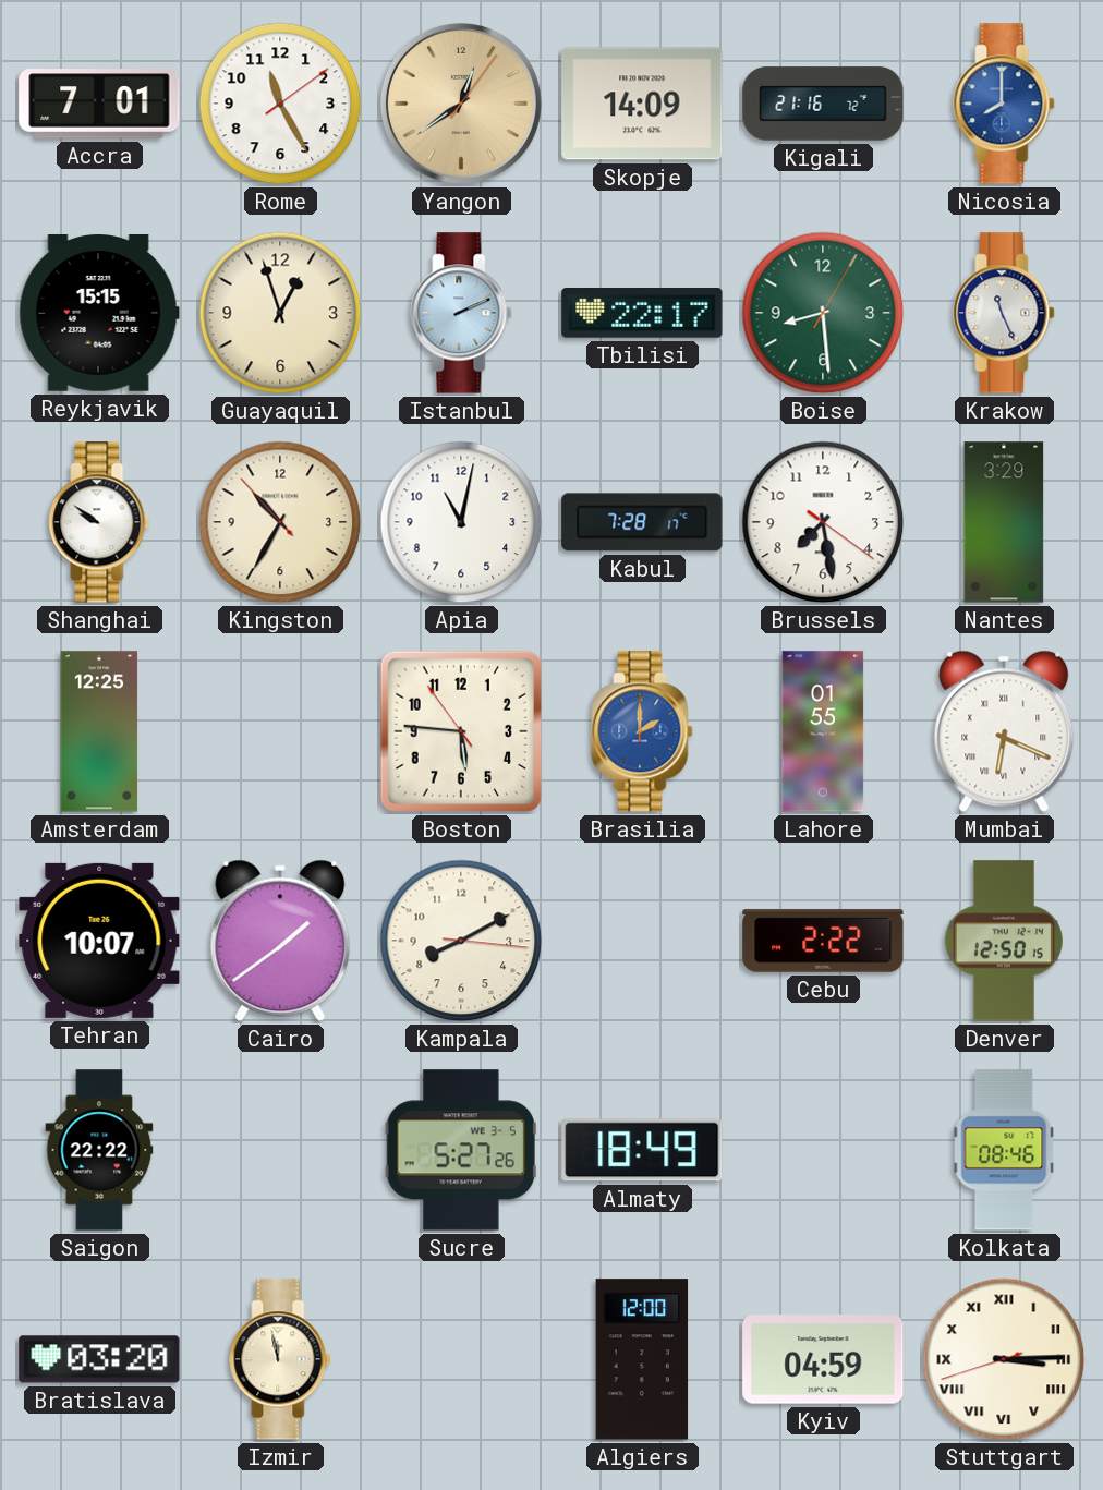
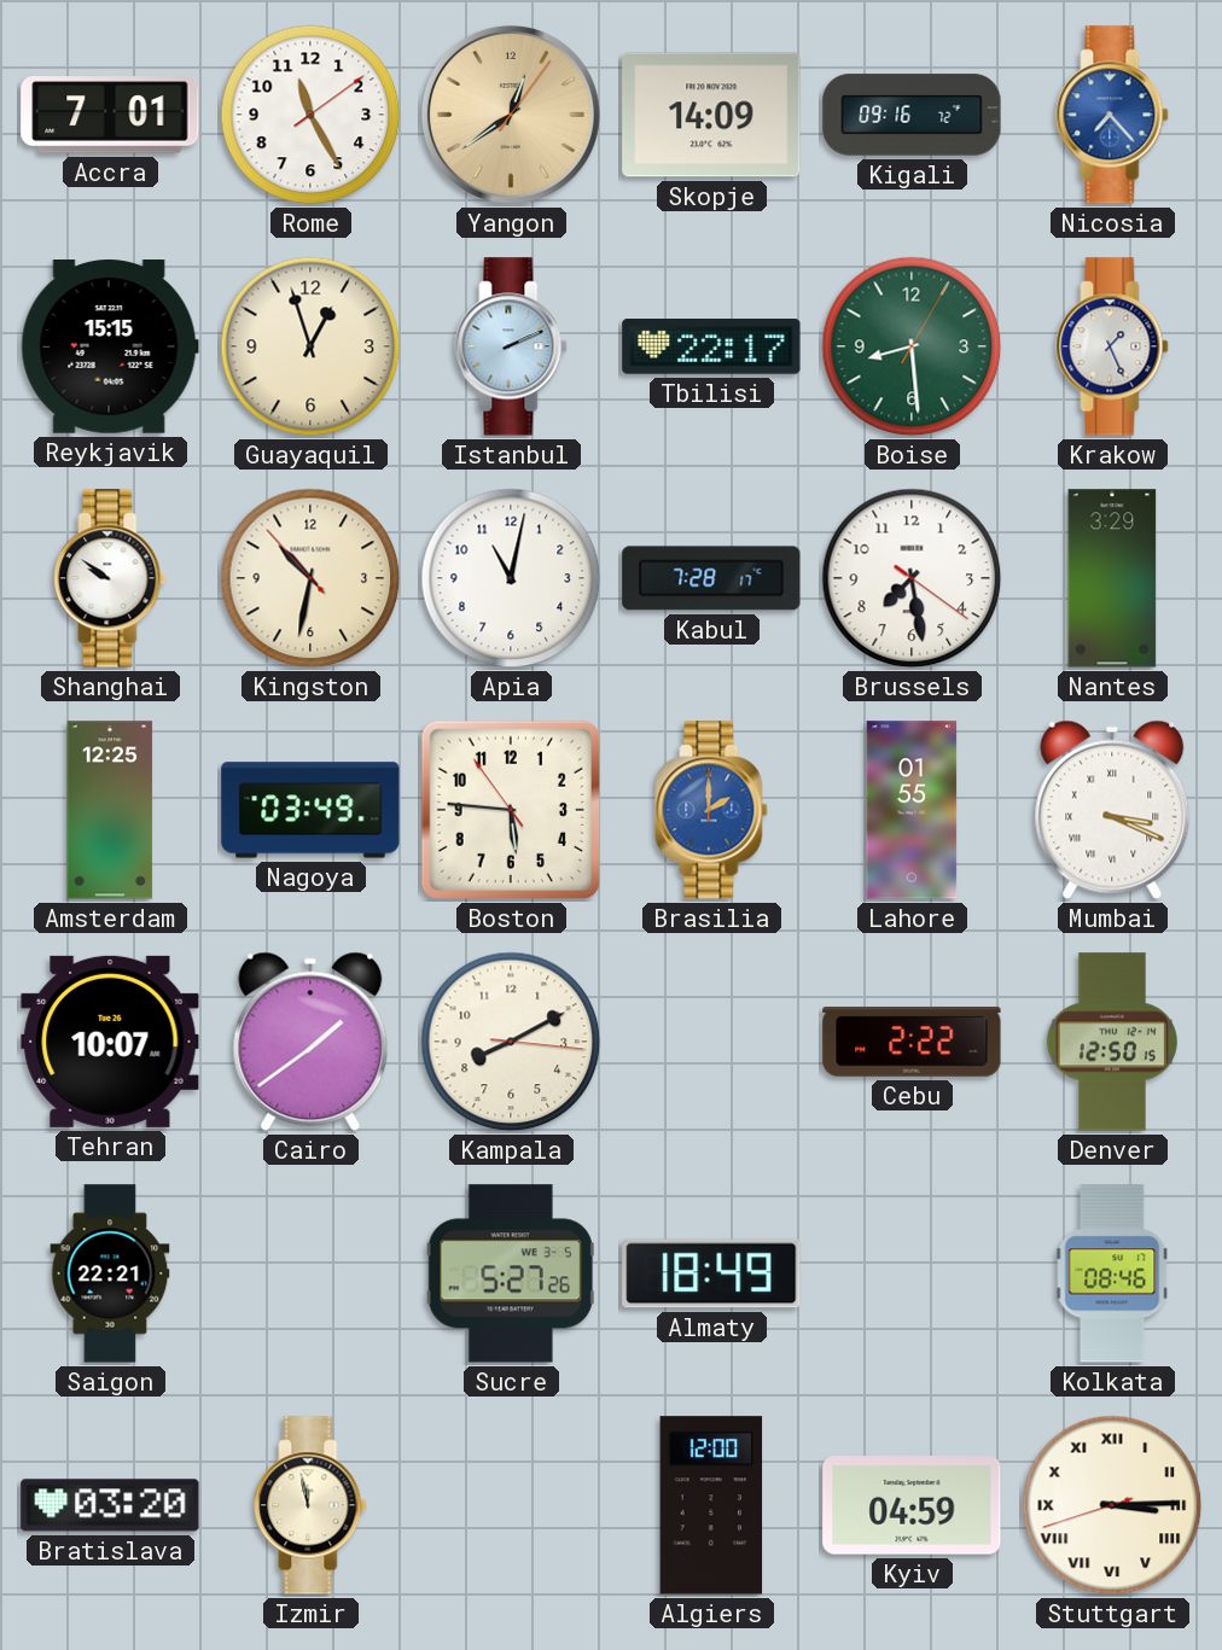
Kigali: 21:16 -> 09:16 (912, 115)
Nicosia: 8:00 -> 7:23 (1112, 115)
Krakow: 11:26 -> 1:26 (1112, 346)
Kingston: 10:34 -> 10:31 (310, 578)
Nagoya: none -> 03:49 (310, 810)
Mumbai: 6:19 -> 3:19 (1112, 810)
Saigon: 22:22 -> 22:21 (110, 1273)
